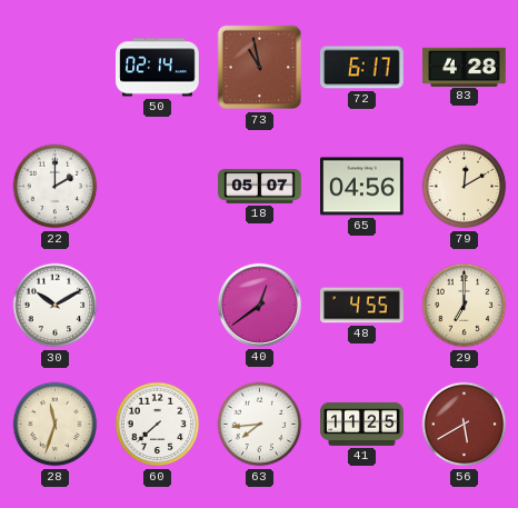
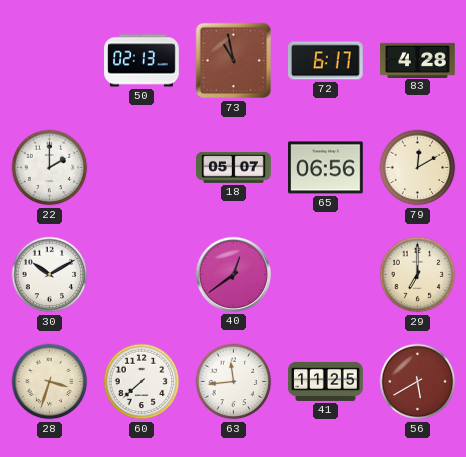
50: 02:14 -> 02:13 (142, 61)
65: 04:56 -> 06:56 (326, 168)
48: 4:55 -> none (362, 306)
28: 11:33 -> 3:33 (50, 382)
63: 7:44 -> 11:44 (234, 382)
